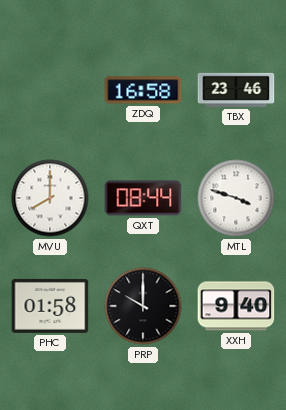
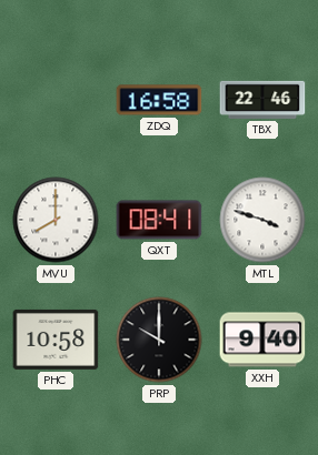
TBX: 23:46 -> 22:46 (262, 100)
QXT: 08:44 -> 08:41 (159, 220)
PHC: 01:58 -> 10:58 (56, 340)
